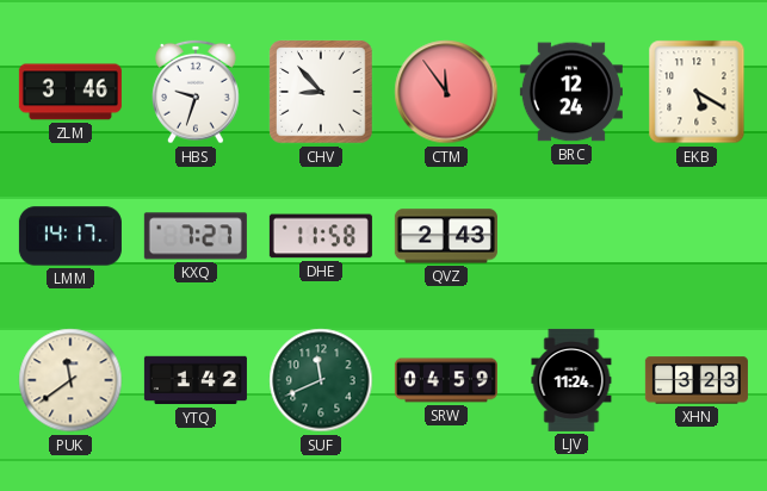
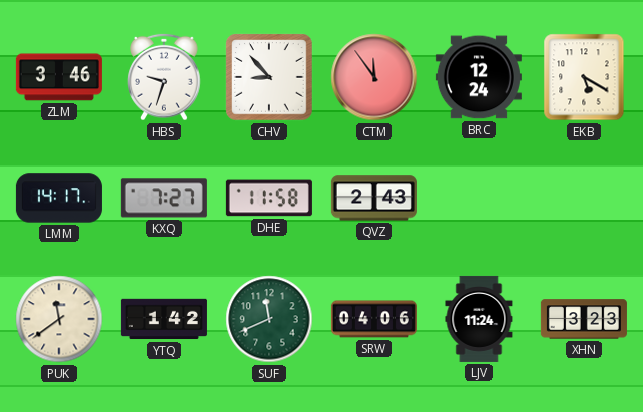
SRW: 04:59 -> 04:06 (374, 319)
